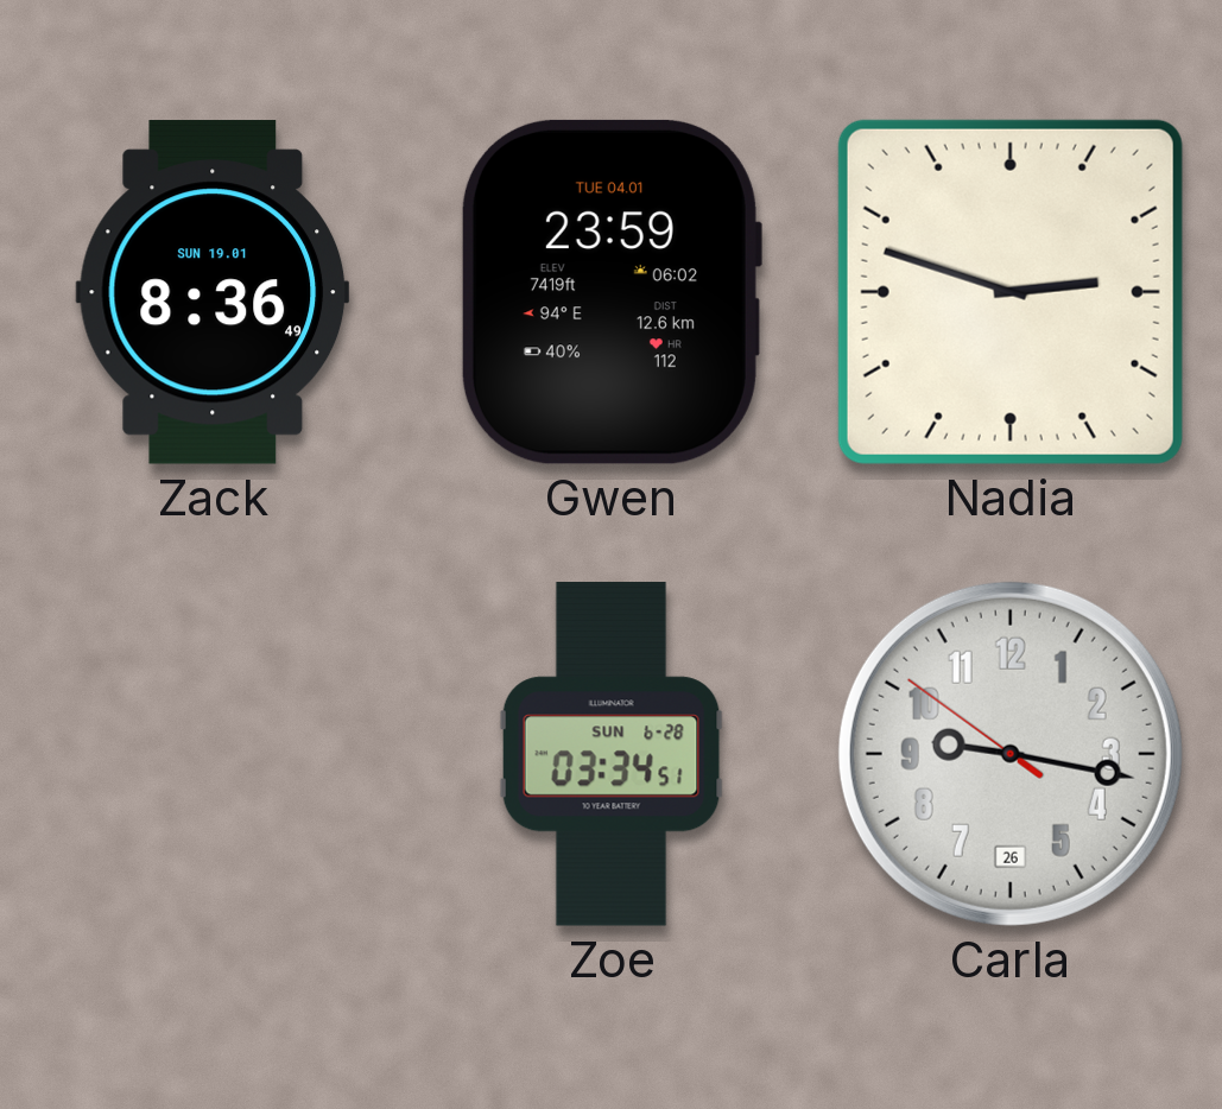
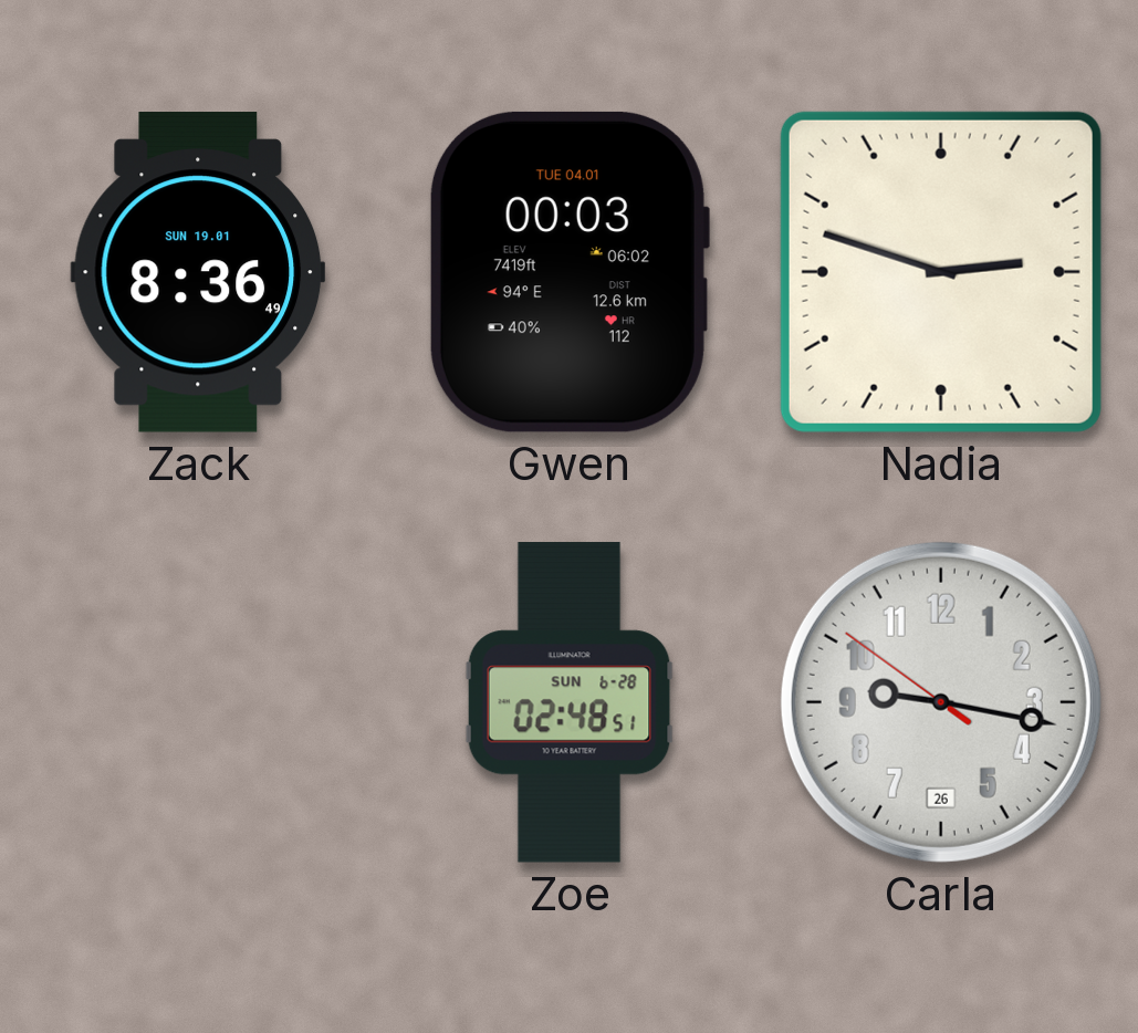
Gwen: 23:59 -> 00:03 (568, 272)
Zoe: 03:34 -> 02:48 (570, 702)
